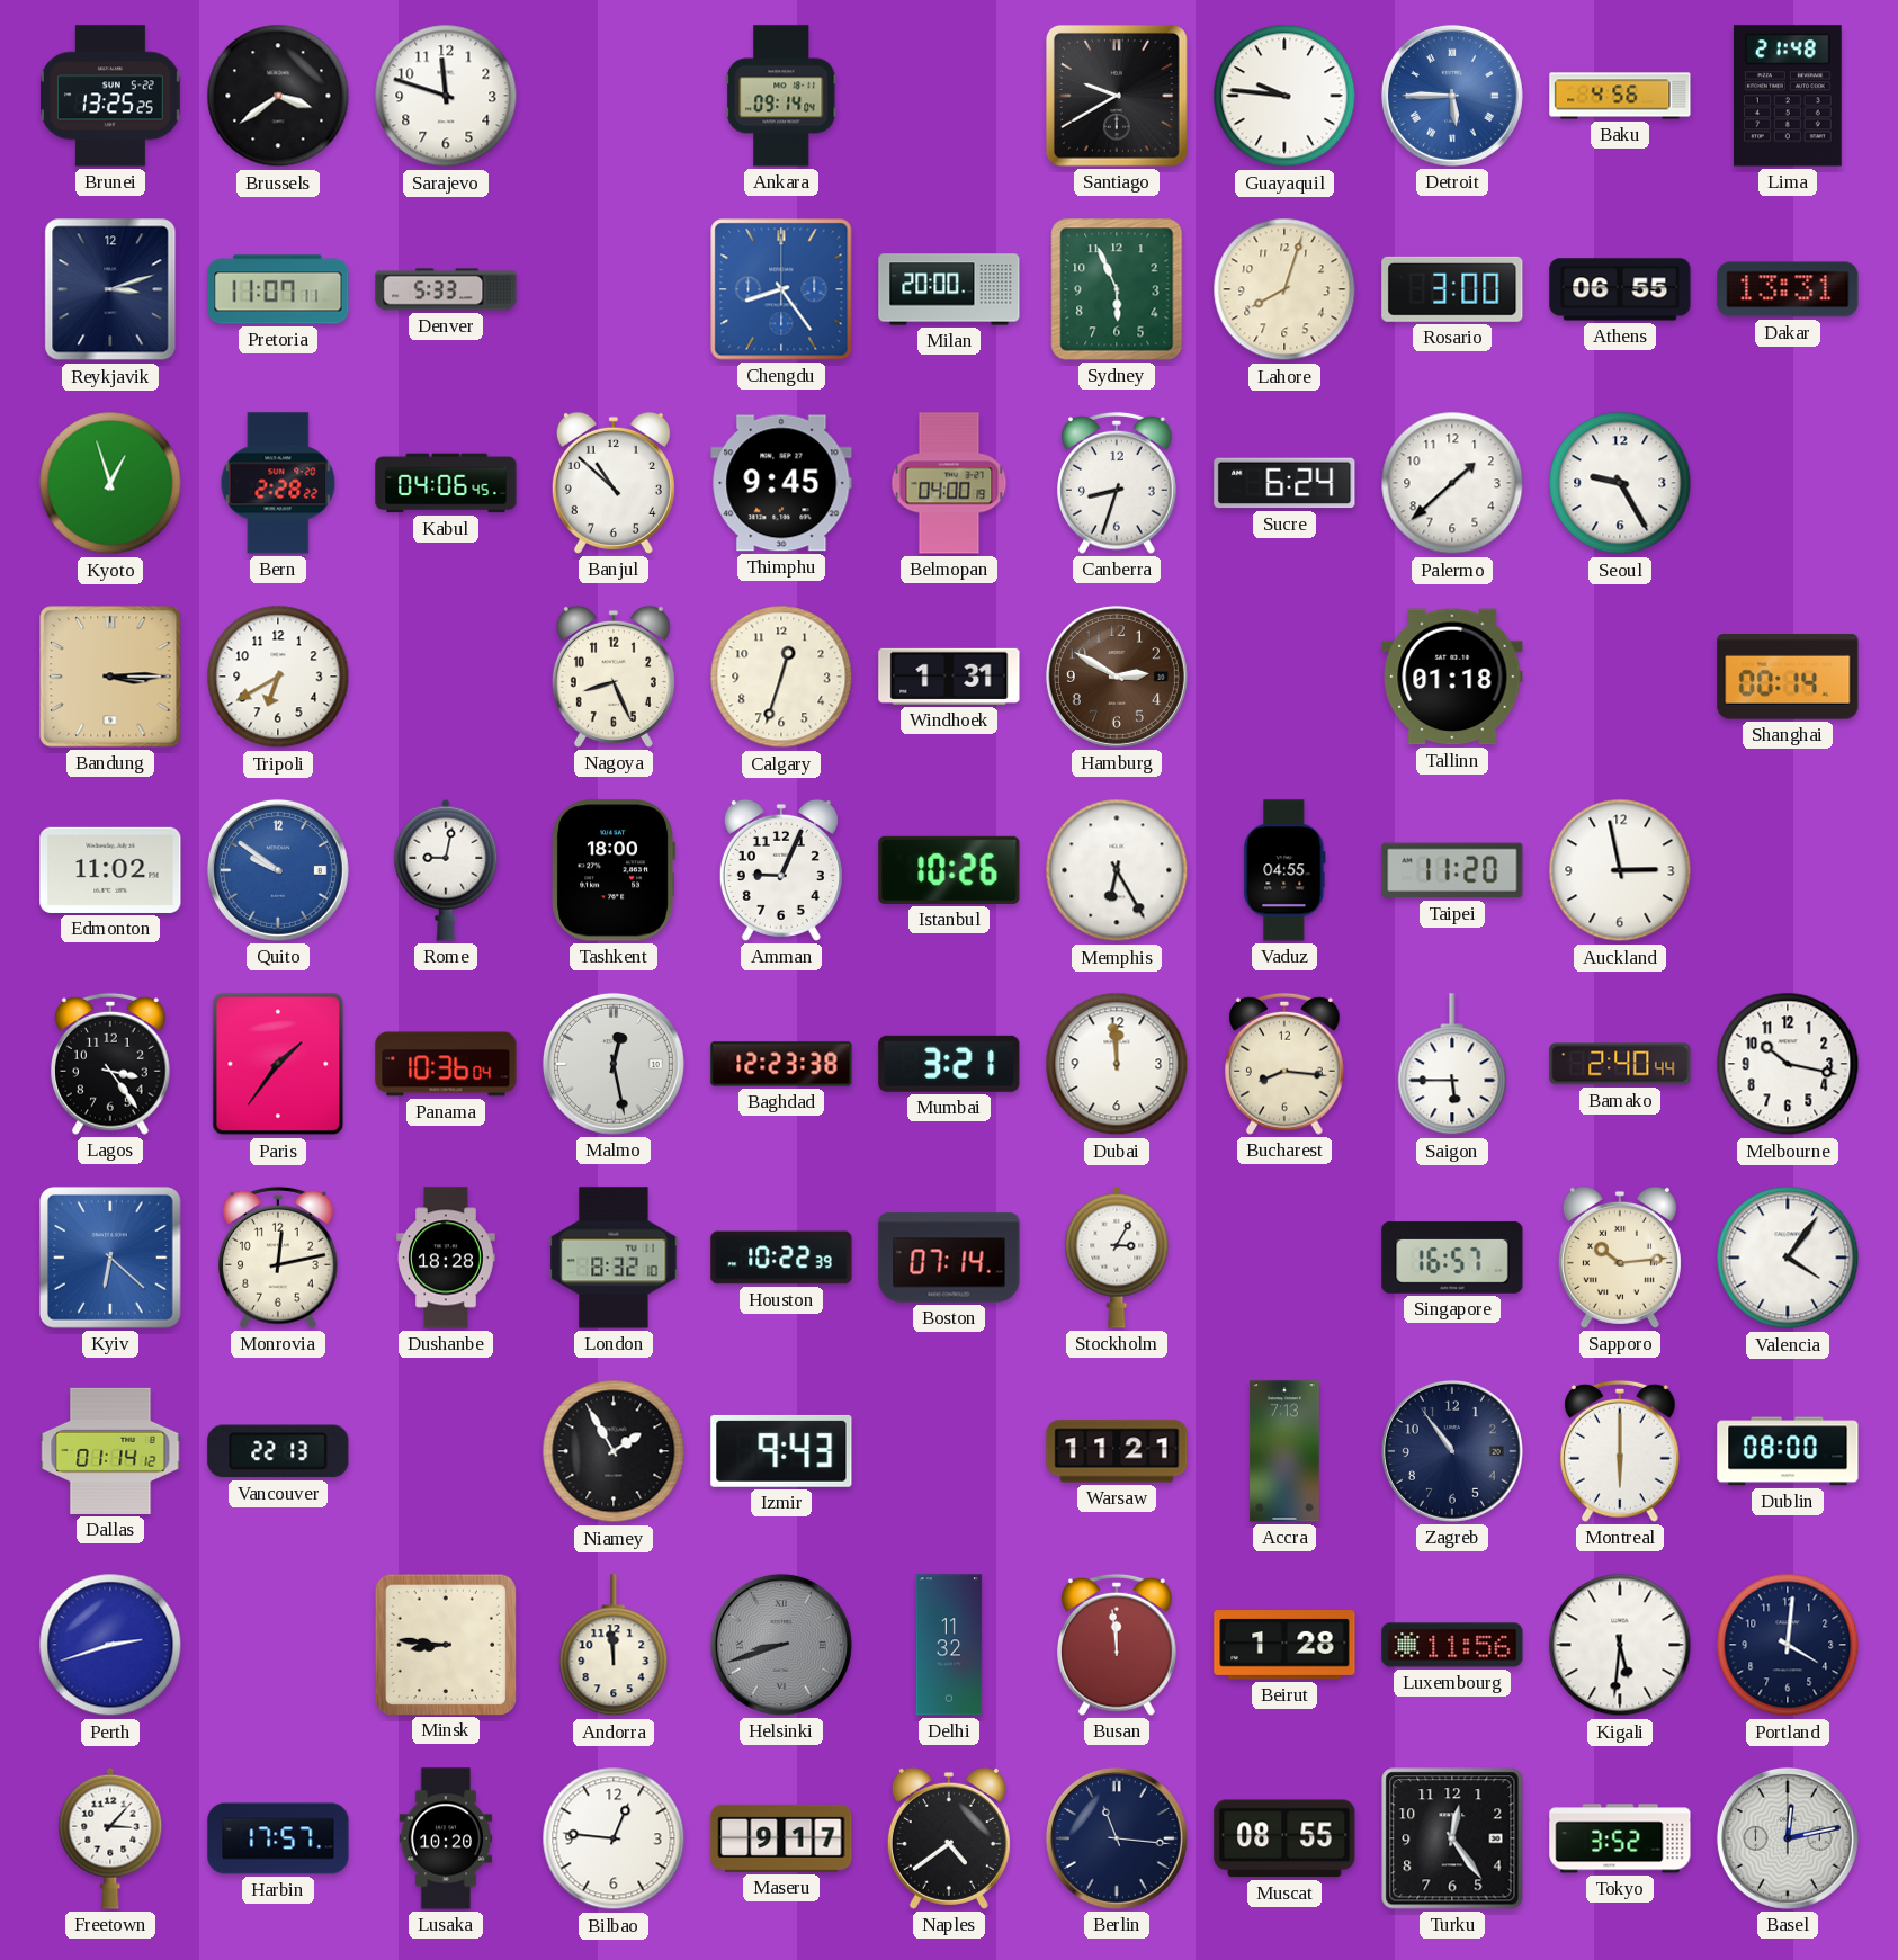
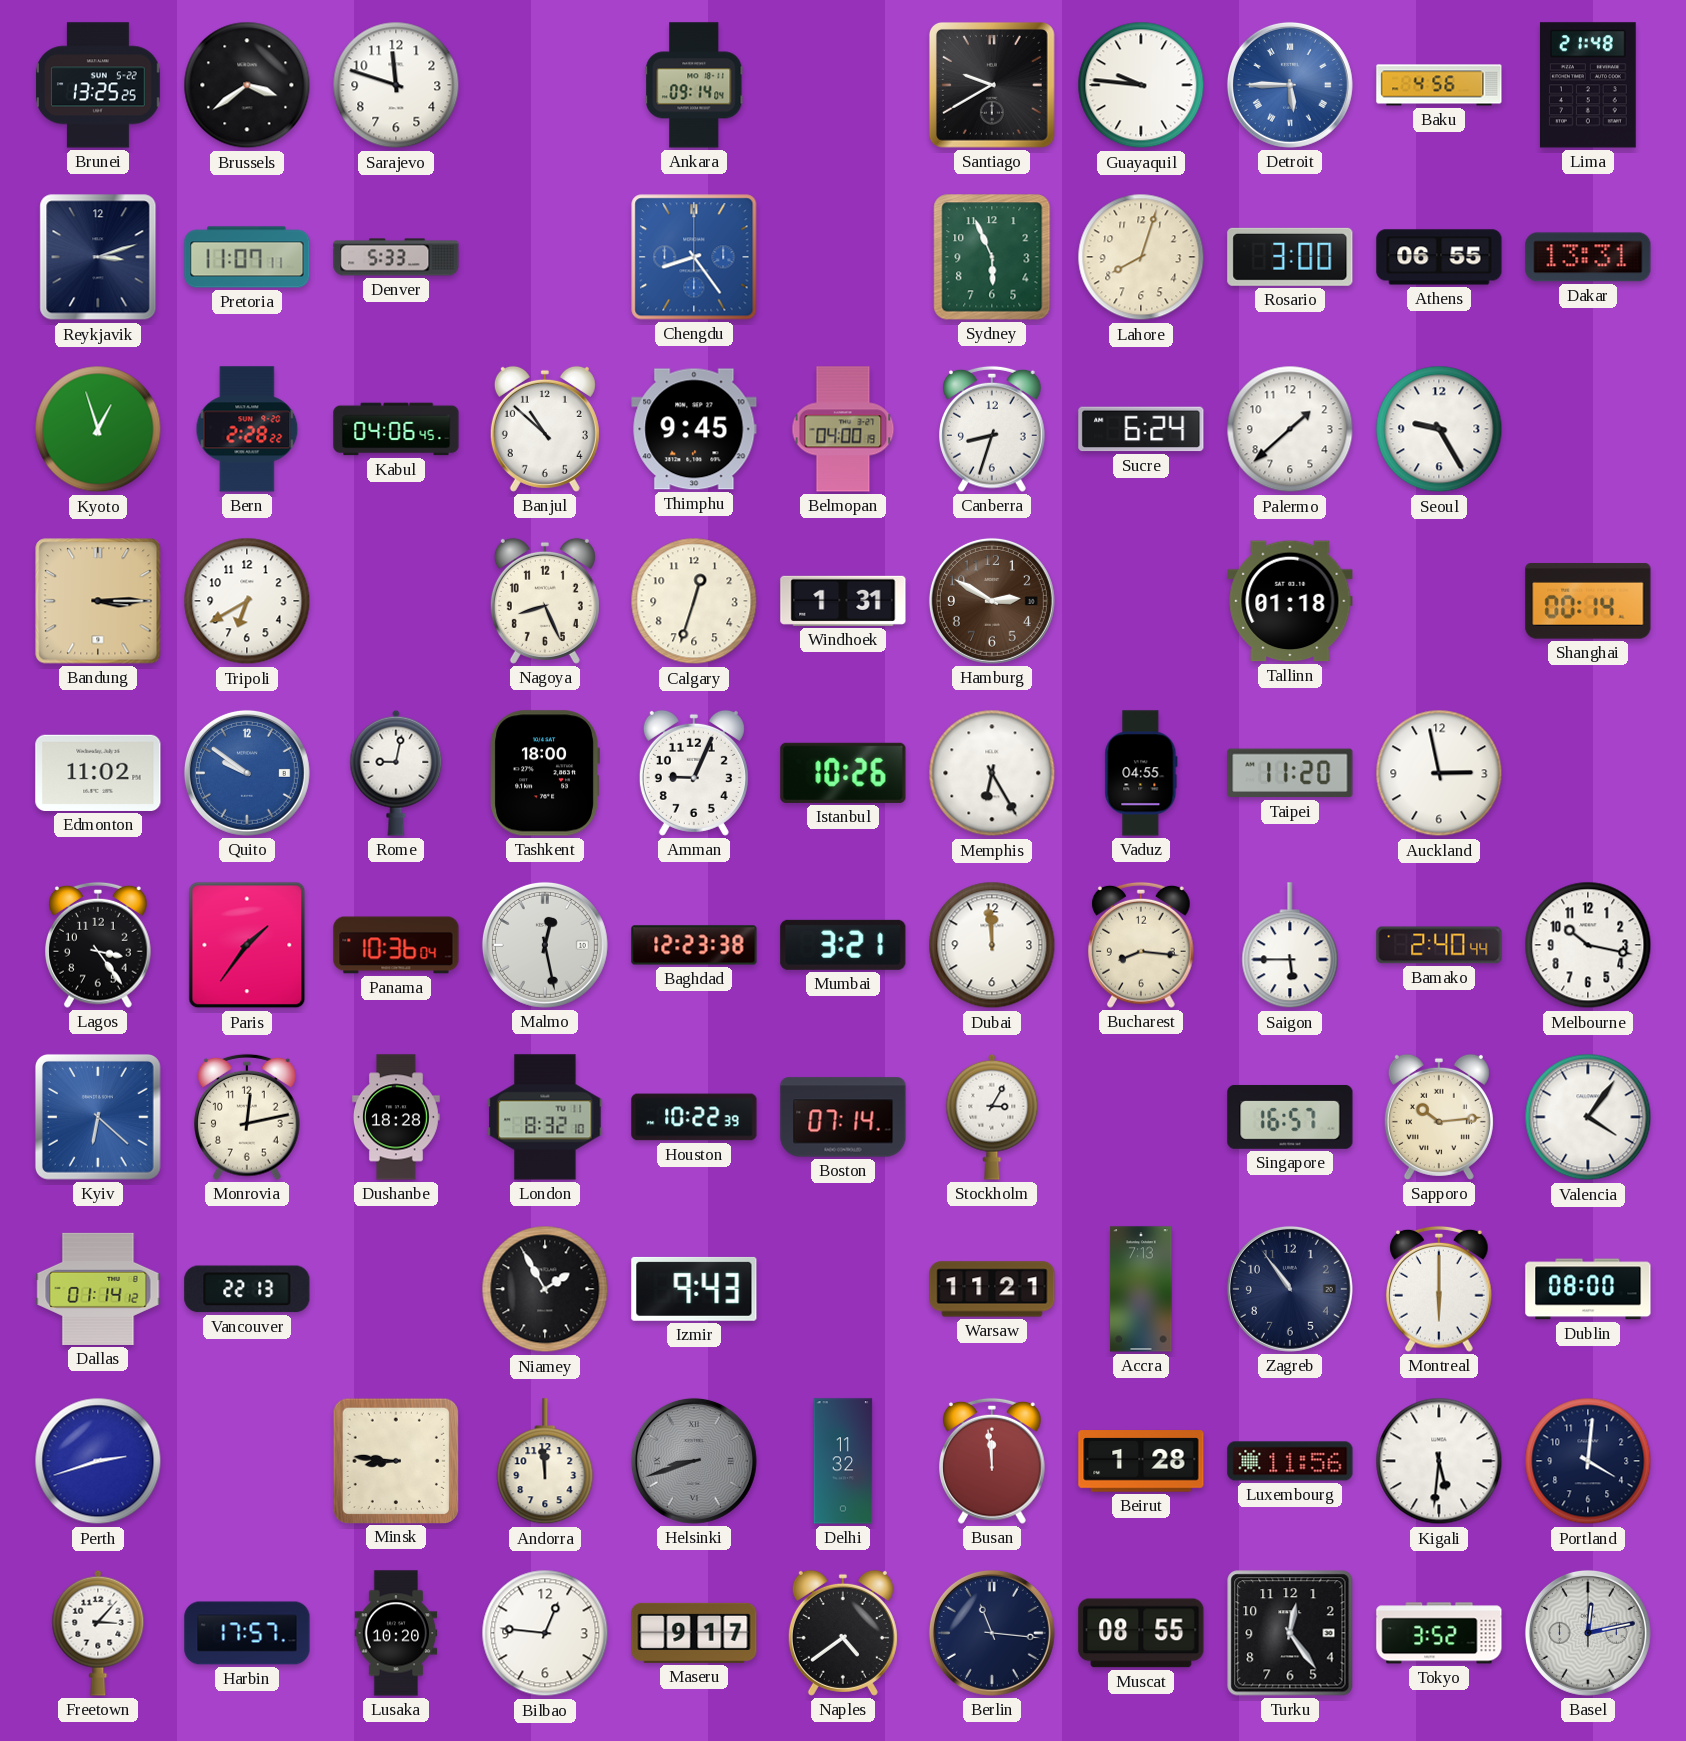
Milan: 20:00 -> none (949, 289)
